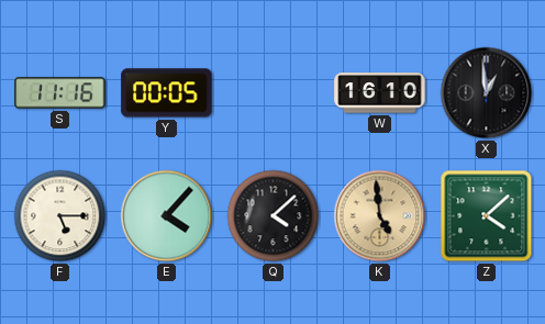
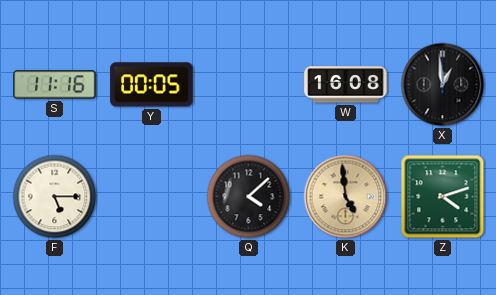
W: 16:10 -> 16:08 (346, 85)
E: 4:07 -> none (167, 216)
Z: 4:08 -> 4:12 (443, 197)
